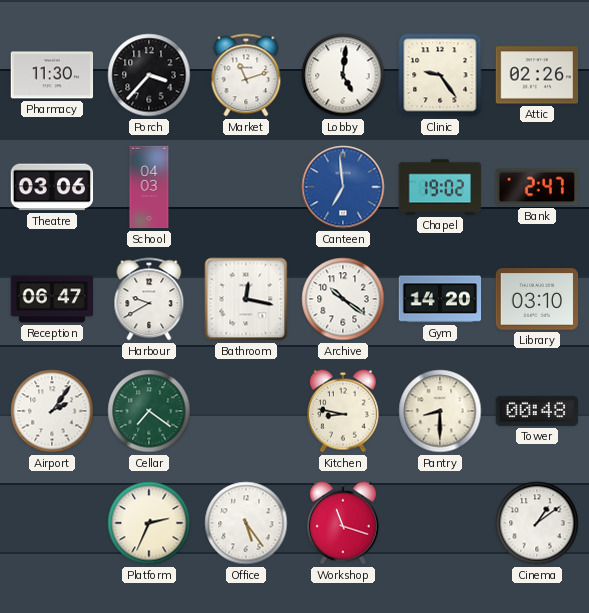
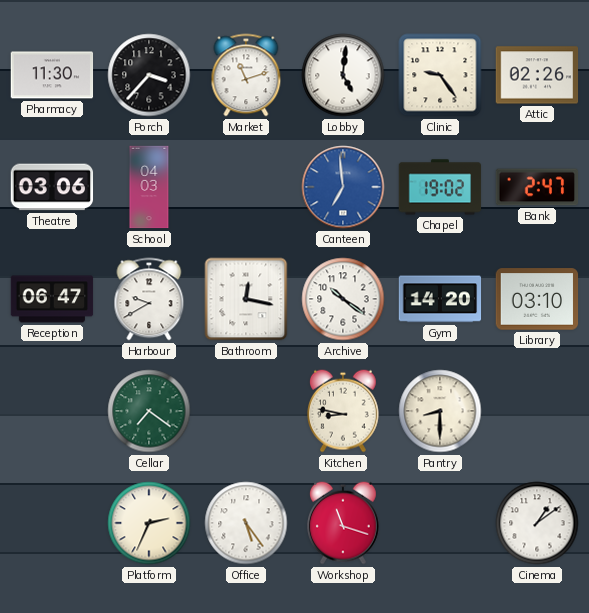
Airport: 2:06 -> none (52, 411)
Tower: 00:48 -> none (537, 411)
